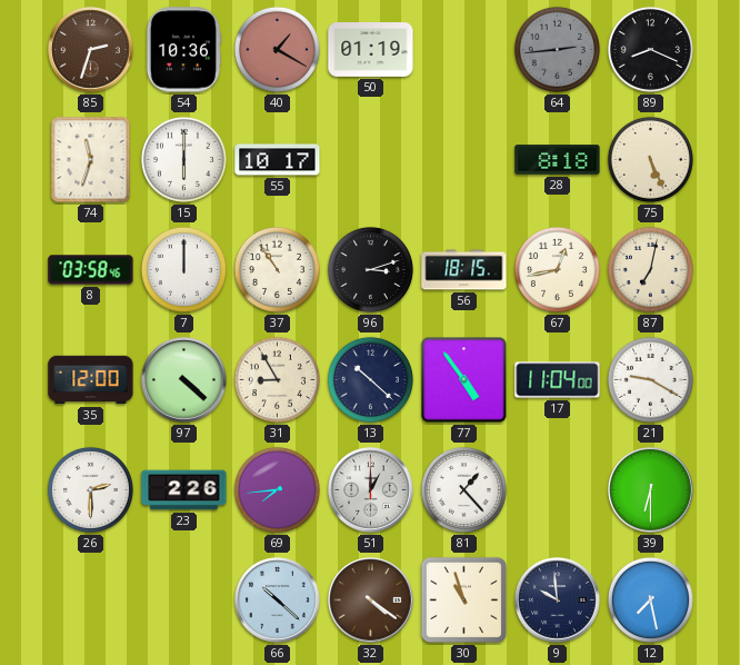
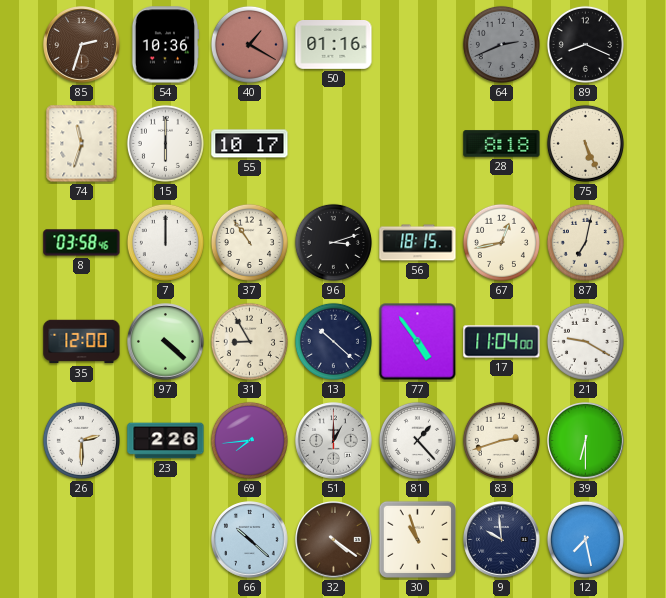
50: 01:19 -> 01:16 (334, 45)
64: 2:44 -> 2:41 (501, 44)
83: none -> 2:42 (501, 440)
